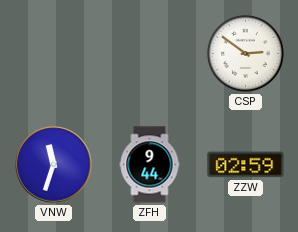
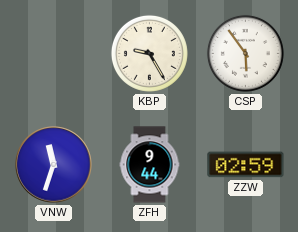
KBP: none -> 9:25 (149, 53)
CSP: 2:51 -> 5:54 (245, 53)
